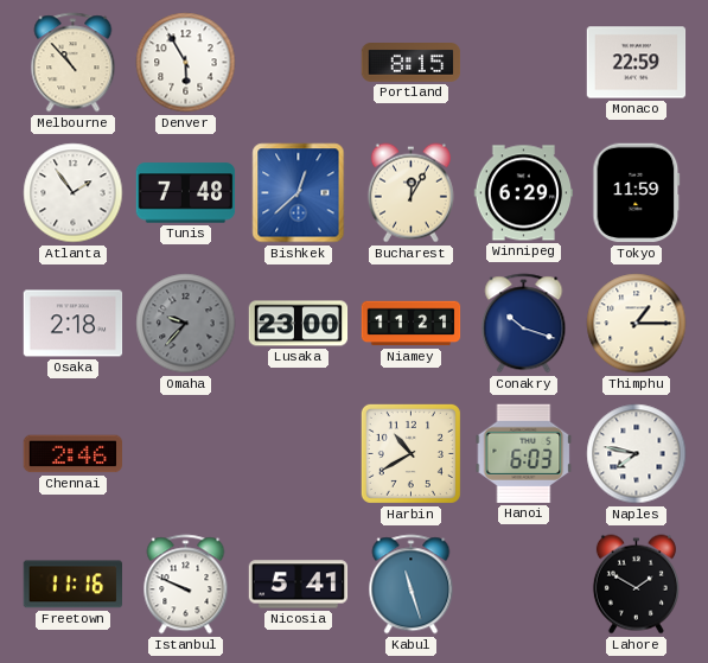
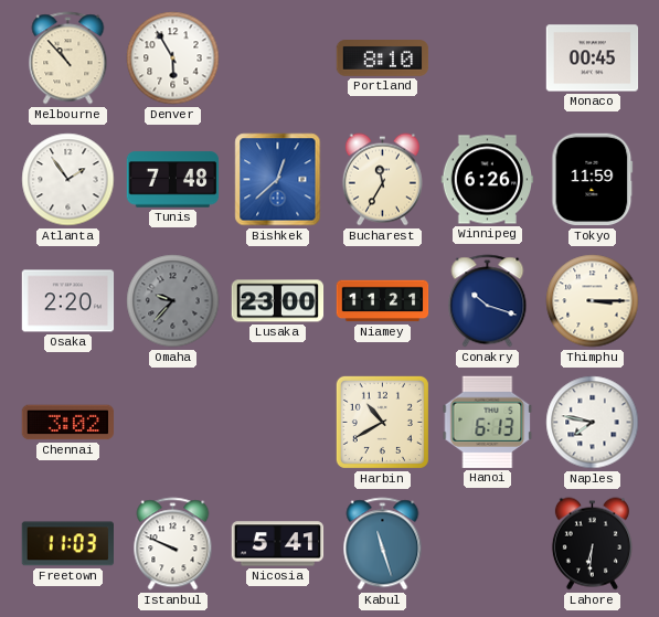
Portland: 8:15 -> 8:10 (383, 58)
Monaco: 22:59 -> 00:45 (593, 58)
Bucharest: 12:05 -> 11:35 (382, 180)
Winnipeg: 6:29 -> 6:26 (488, 180)
Osaka: 2:18 -> 2:20 (68, 301)
Thimphu: 1:15 -> 3:15 (593, 301)
Chennai: 2:46 -> 3:02 (68, 423)
Hanoi: 6:03 -> 6:13 (488, 422)
Freetown: 11:16 -> 11:03 (67, 544)
Lahore: 1:50 -> 6:31 (592, 544)
